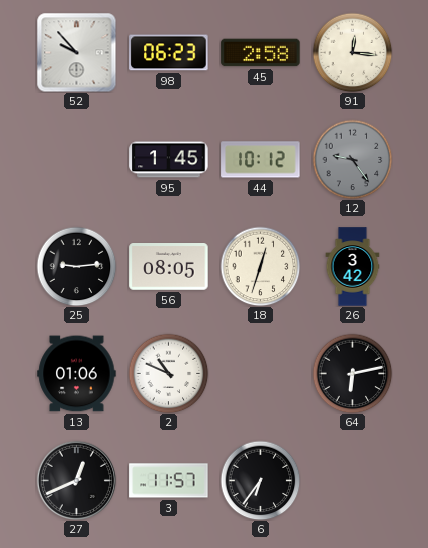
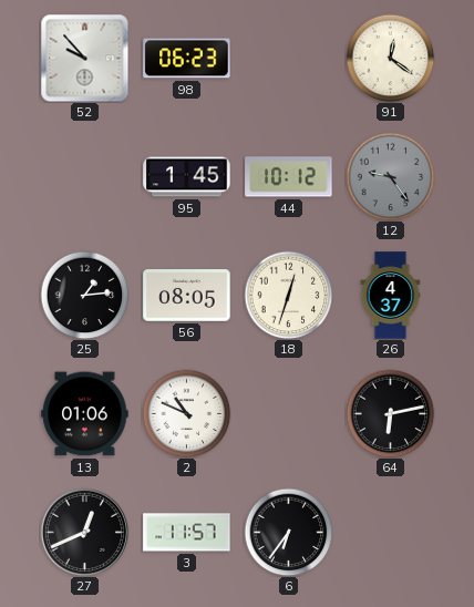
45: 2:58 -> none (261, 53)
91: 12:16 -> 12:21 (390, 58)
25: 9:14 -> 1:14 (84, 295)
26: 3:42 -> 4:37 (391, 296)
